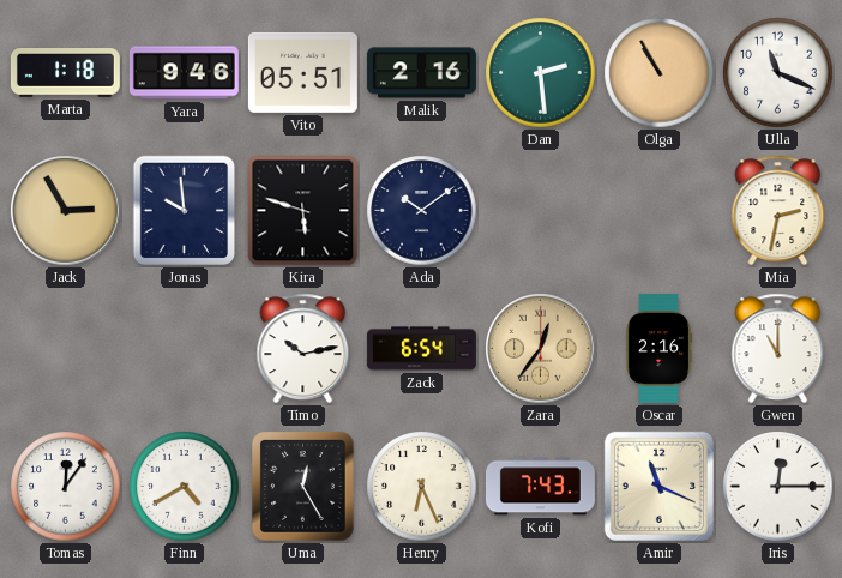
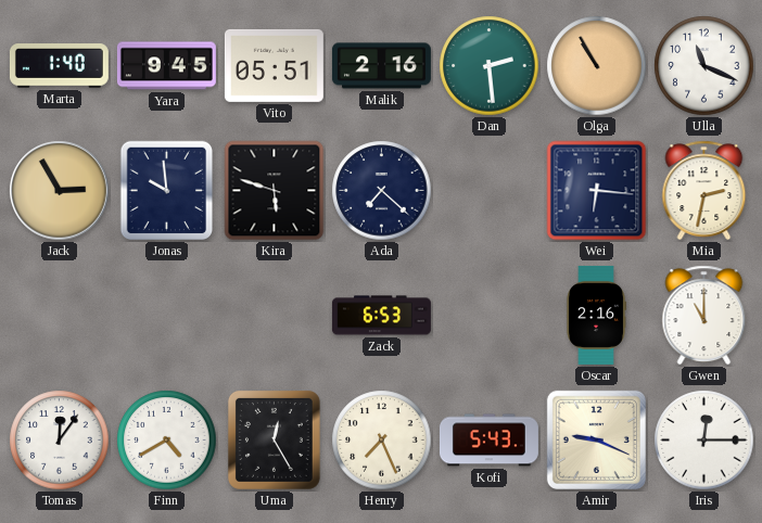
Marta: 1:18 -> 1:40 (59, 66)
Yara: 9:46 -> 9:45 (166, 66)
Ada: 10:09 -> 7:22 (382, 191)
Wei: none -> 6:16 (597, 191)
Timo: 10:13 -> none (303, 349)
Zack: 6:54 -> 6:53 (381, 316)
Zara: 12:36 -> none (541, 349)
Henry: 6:26 -> 7:26 (382, 441)
Kofi: 7:43 -> 5:43 (488, 441)
Amir: 11:19 -> 9:19 (596, 439)
